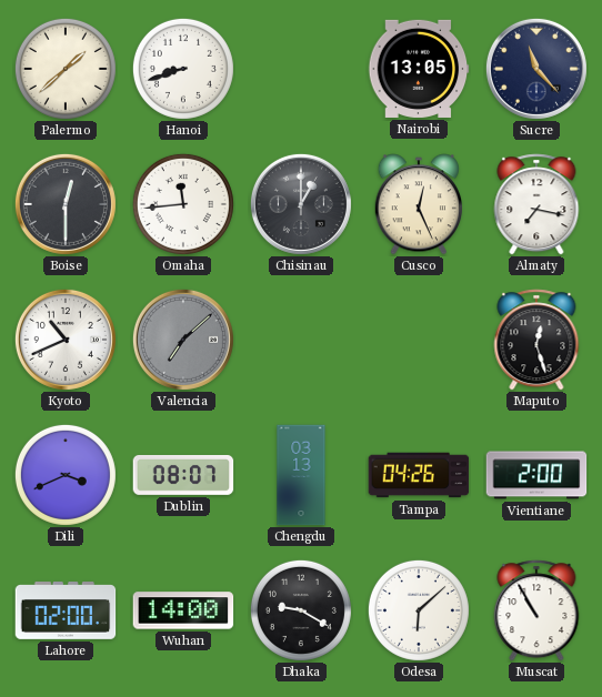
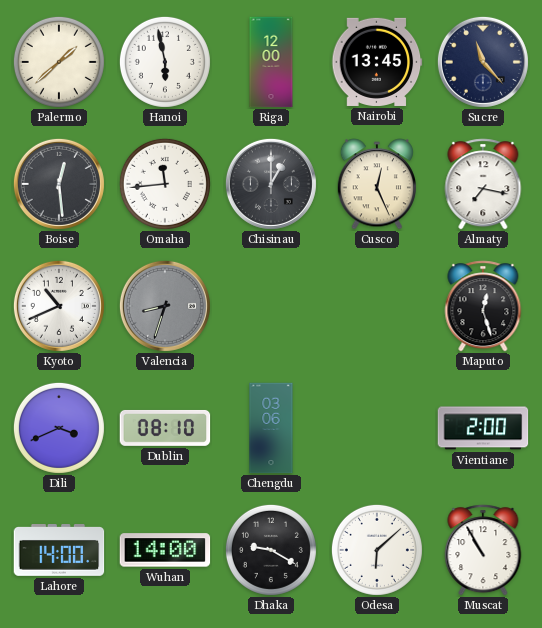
Hanoi: 8:42 -> 5:58 (165, 62)
Riga: none -> 12:00 (271, 62)
Nairobi: 13:05 -> 13:45 (377, 62)
Boise: 12:30 -> 12:29 (59, 184)
Valencia: 7:08 -> 8:33 (165, 306)
Dublin: 08:07 -> 08:10 (165, 428)
Chengdu: 03:13 -> 03:06 (271, 428)
Tampa: 04:26 -> none (419, 475)
Lahore: 02:00 -> 14:00 (59, 551)
